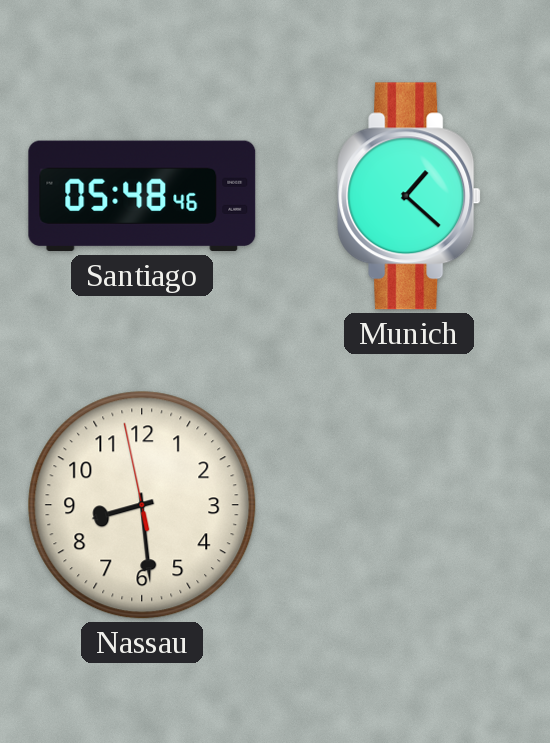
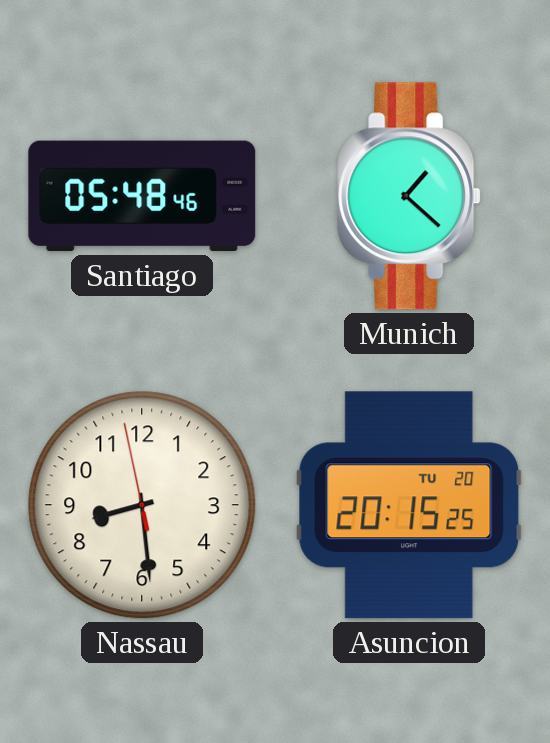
Asuncion: none -> 20:15 (409, 505)
